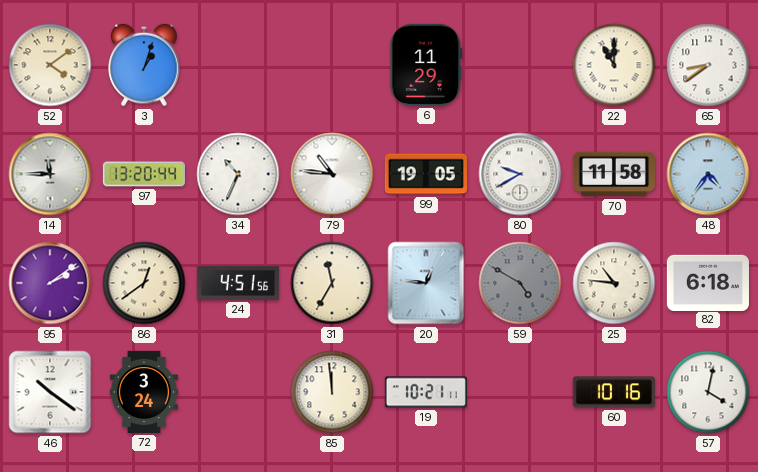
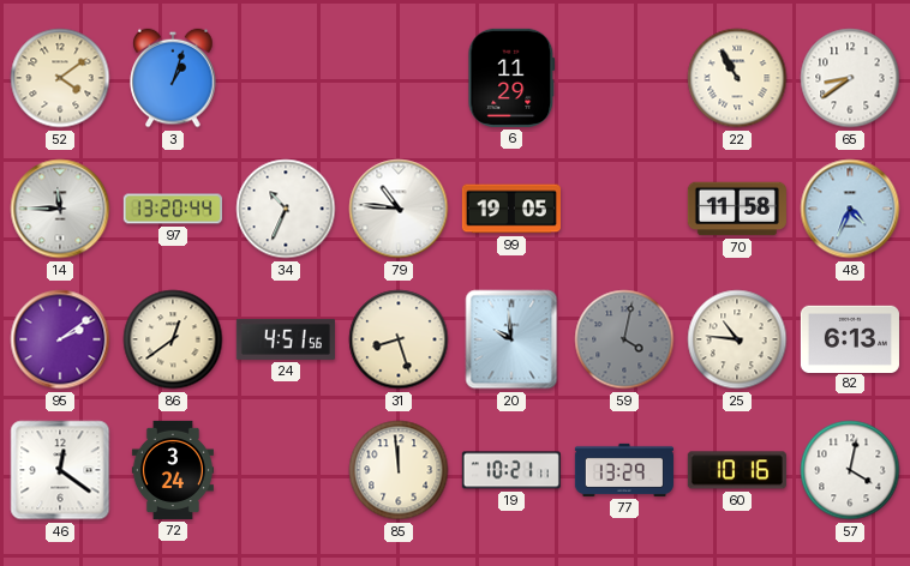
22: 11:00 -> 10:55 (737, 78)
80: 9:40 -> none (520, 174)
48: 4:36 -> 4:34 (850, 209)
31: 11:35 -> 8:27 (399, 339)
20: 12:46 -> 9:59 (511, 339)
59: 4:50 -> 4:02 (624, 339)
82: 6:18 -> 6:13 (850, 338)
46: 10:21 -> 12:21 (60, 470)
77: none -> 13:29 (624, 470)
